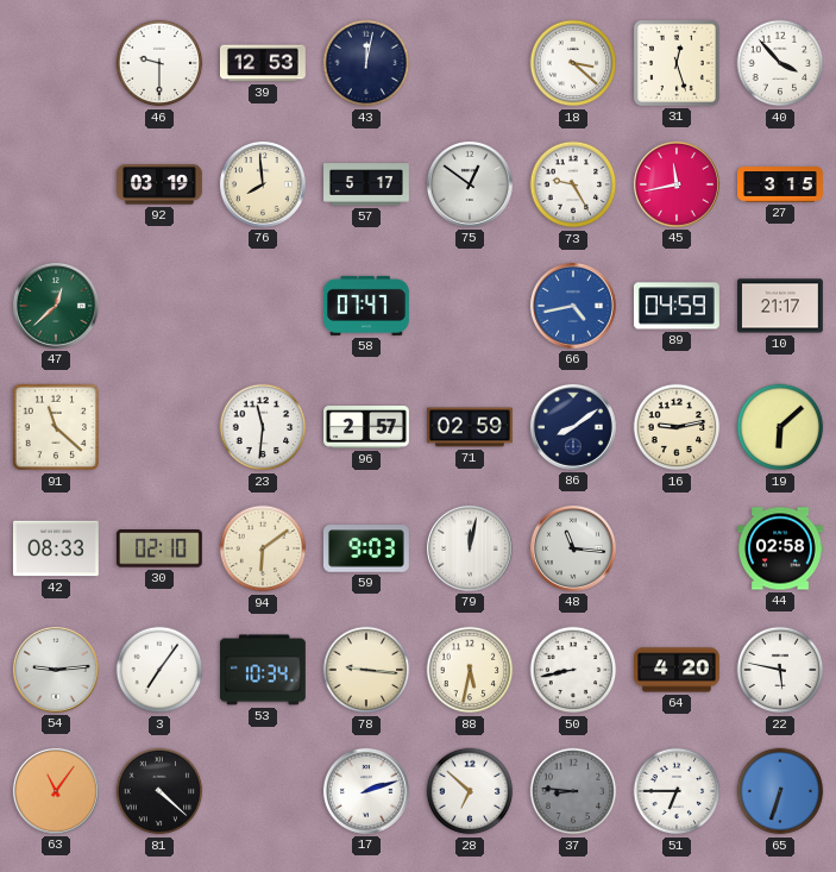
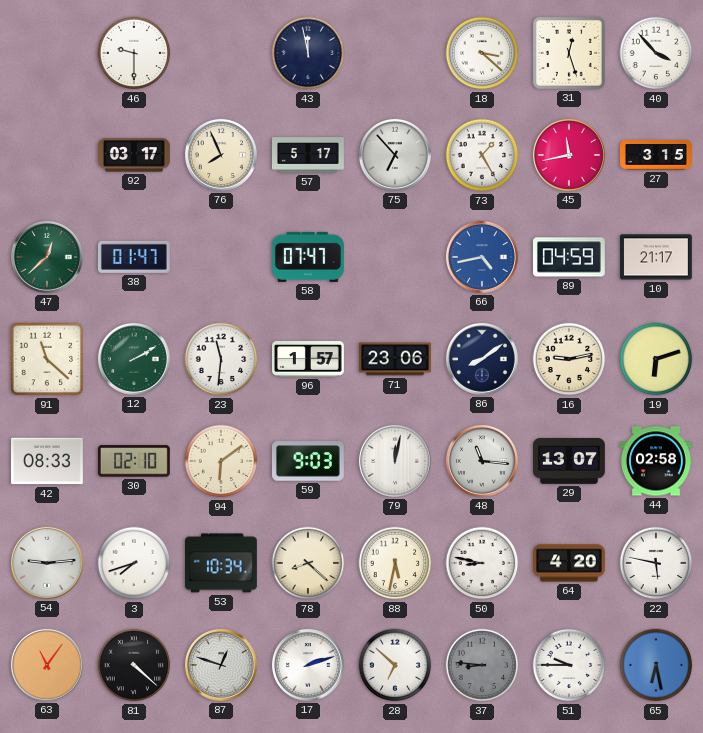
39: 12:53 -> none (264, 63)
43: 12:02 -> 11:58 (308, 53)
92: 03:19 -> 03:17 (135, 155)
76: 7:59 -> 7:56 (221, 155)
75: 12:51 -> 6:53 (395, 155)
73: 9:25 -> 1:25 (482, 155)
38: none -> 01:47 (134, 257)
12: none -> 2:10 (134, 359)
96: 2:57 -> 1:57 (309, 360)
71: 02:59 -> 23:06 (396, 359)
19: 6:08 -> 6:12 (656, 359)
29: none -> 13:07 (570, 461)
3: 7:06 -> 7:42 (134, 563)
78: 9:16 -> 8:22 (308, 563)
50: 8:43 -> 8:47 (482, 563)
87: none -> 12:48 (221, 665)
51: 6:45 -> 9:45 (569, 665)
65: 6:33 -> 6:28 (656, 665)
